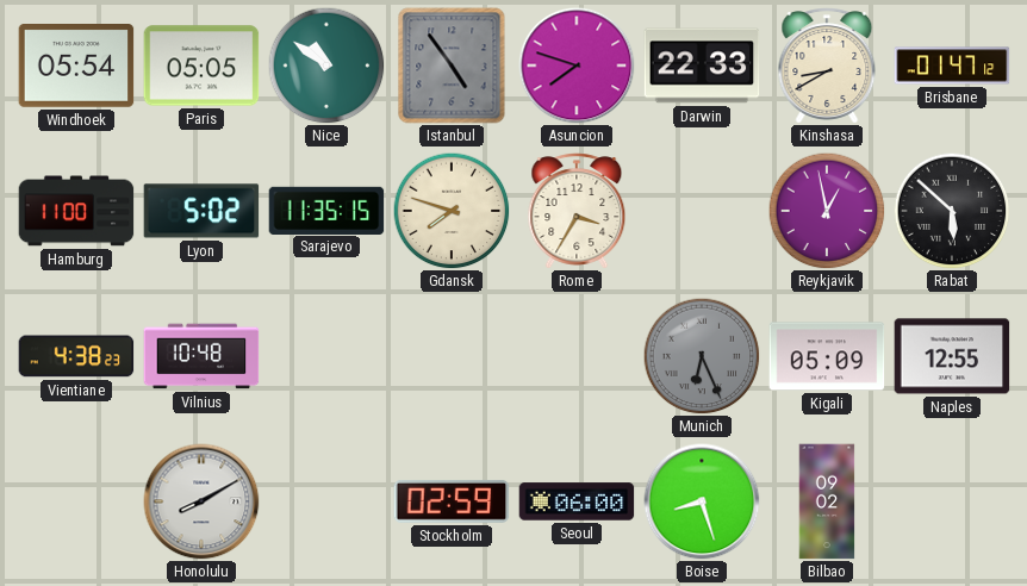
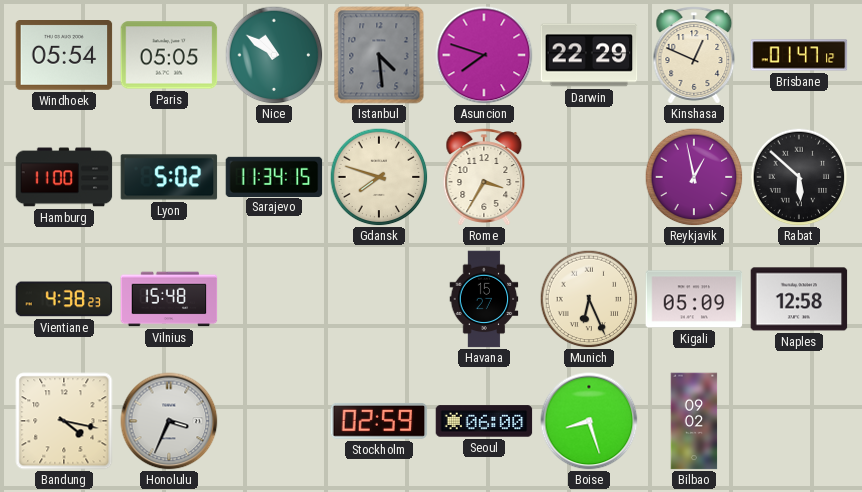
Istanbul: 4:54 -> 4:29 (379, 55)
Darwin: 22:33 -> 22:29 (589, 55)
Kinshasa: 8:40 -> 12:49 (694, 55)
Sarajevo: 11:35 -> 11:34 (274, 176)
Vilnius: 10:48 -> 15:48 (169, 299)
Havana: none -> 15:27 (484, 299)
Munich dial: grey -> cream (589, 299)
Naples: 12:55 -> 12:58 (799, 299)
Bandung: none -> 4:17 (64, 421)
Honolulu: 8:10 -> 3:34 (169, 421)
